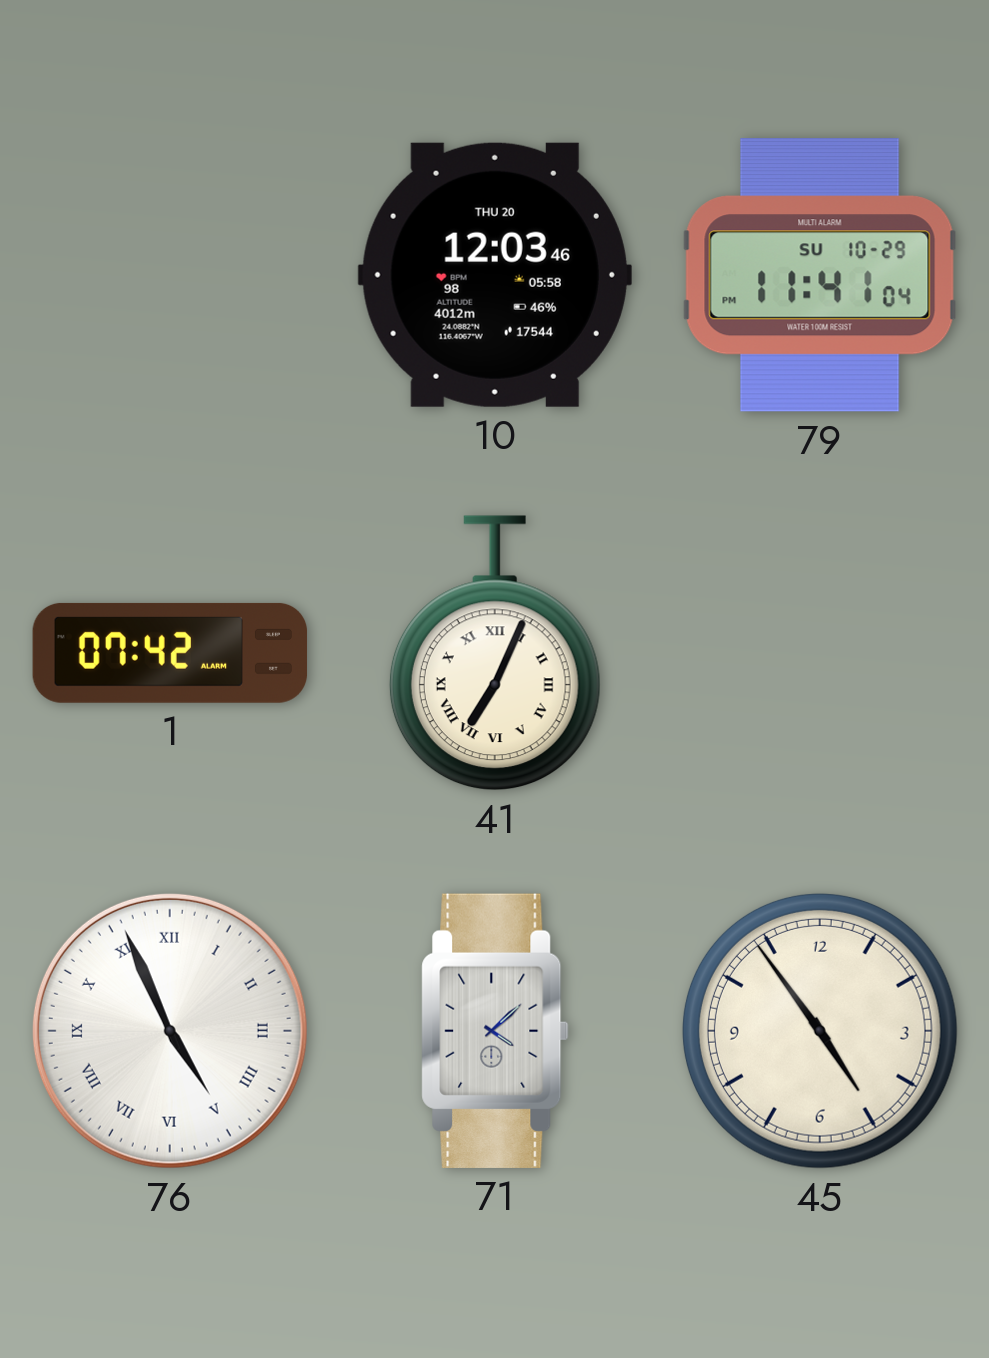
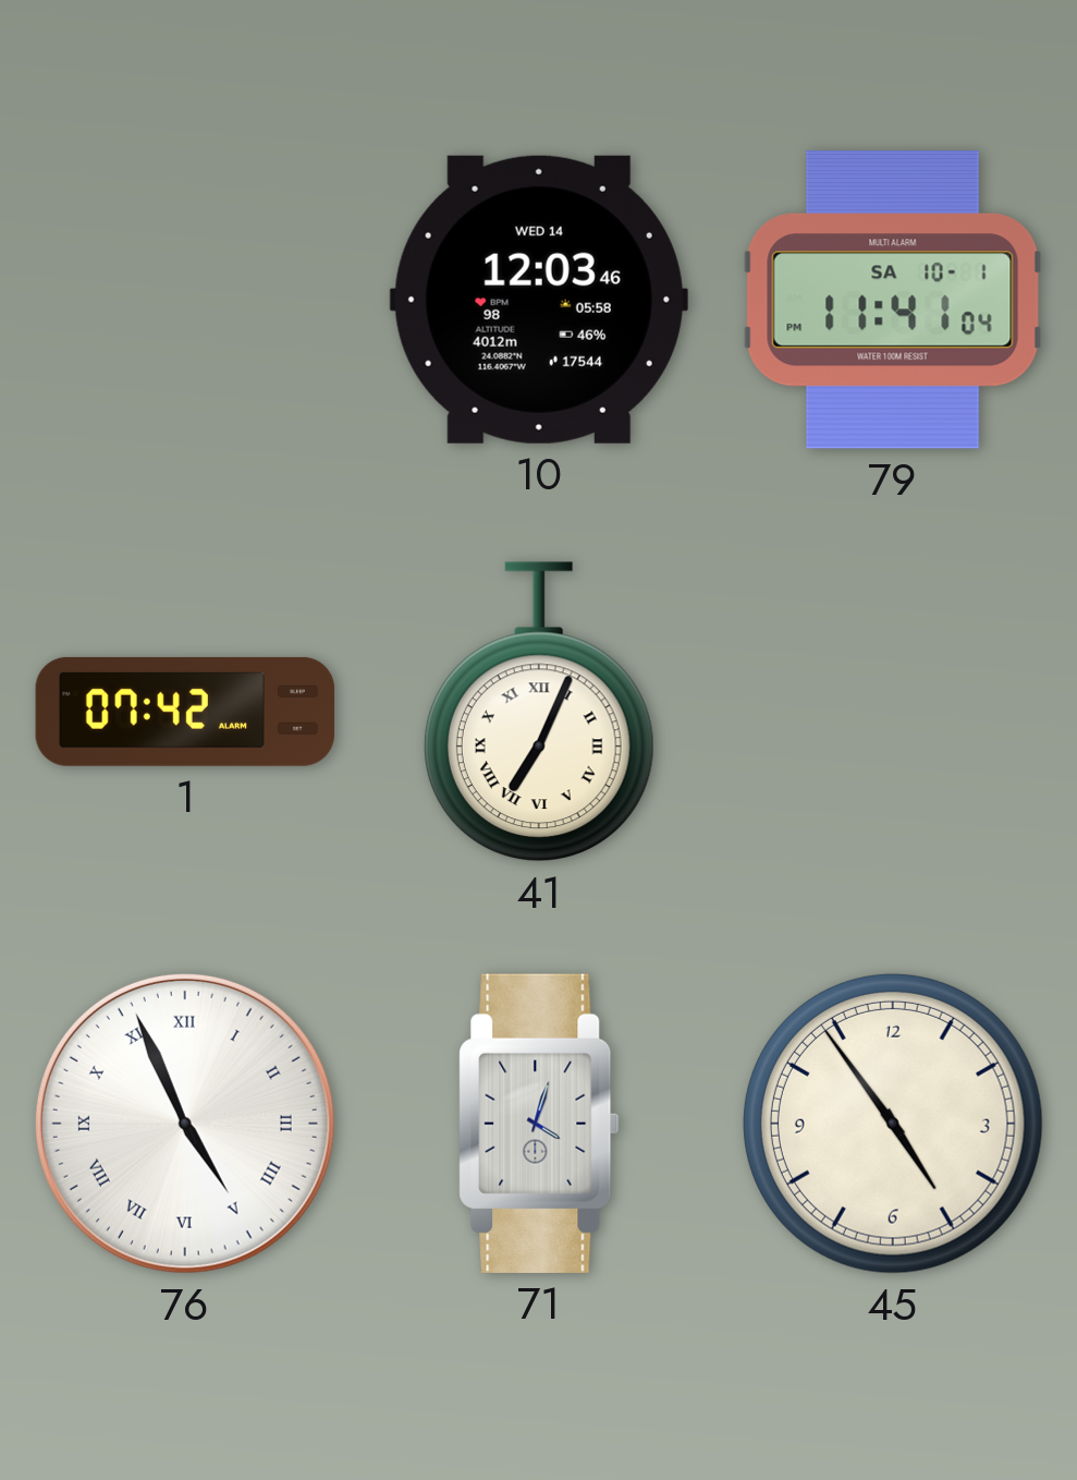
10 date: THU 20 -> WED 14 (539, 300)
79 date: SU 10-29 -> SA 10-1 (893, 300)
71: 4:08 -> 4:03 (539, 1124)
